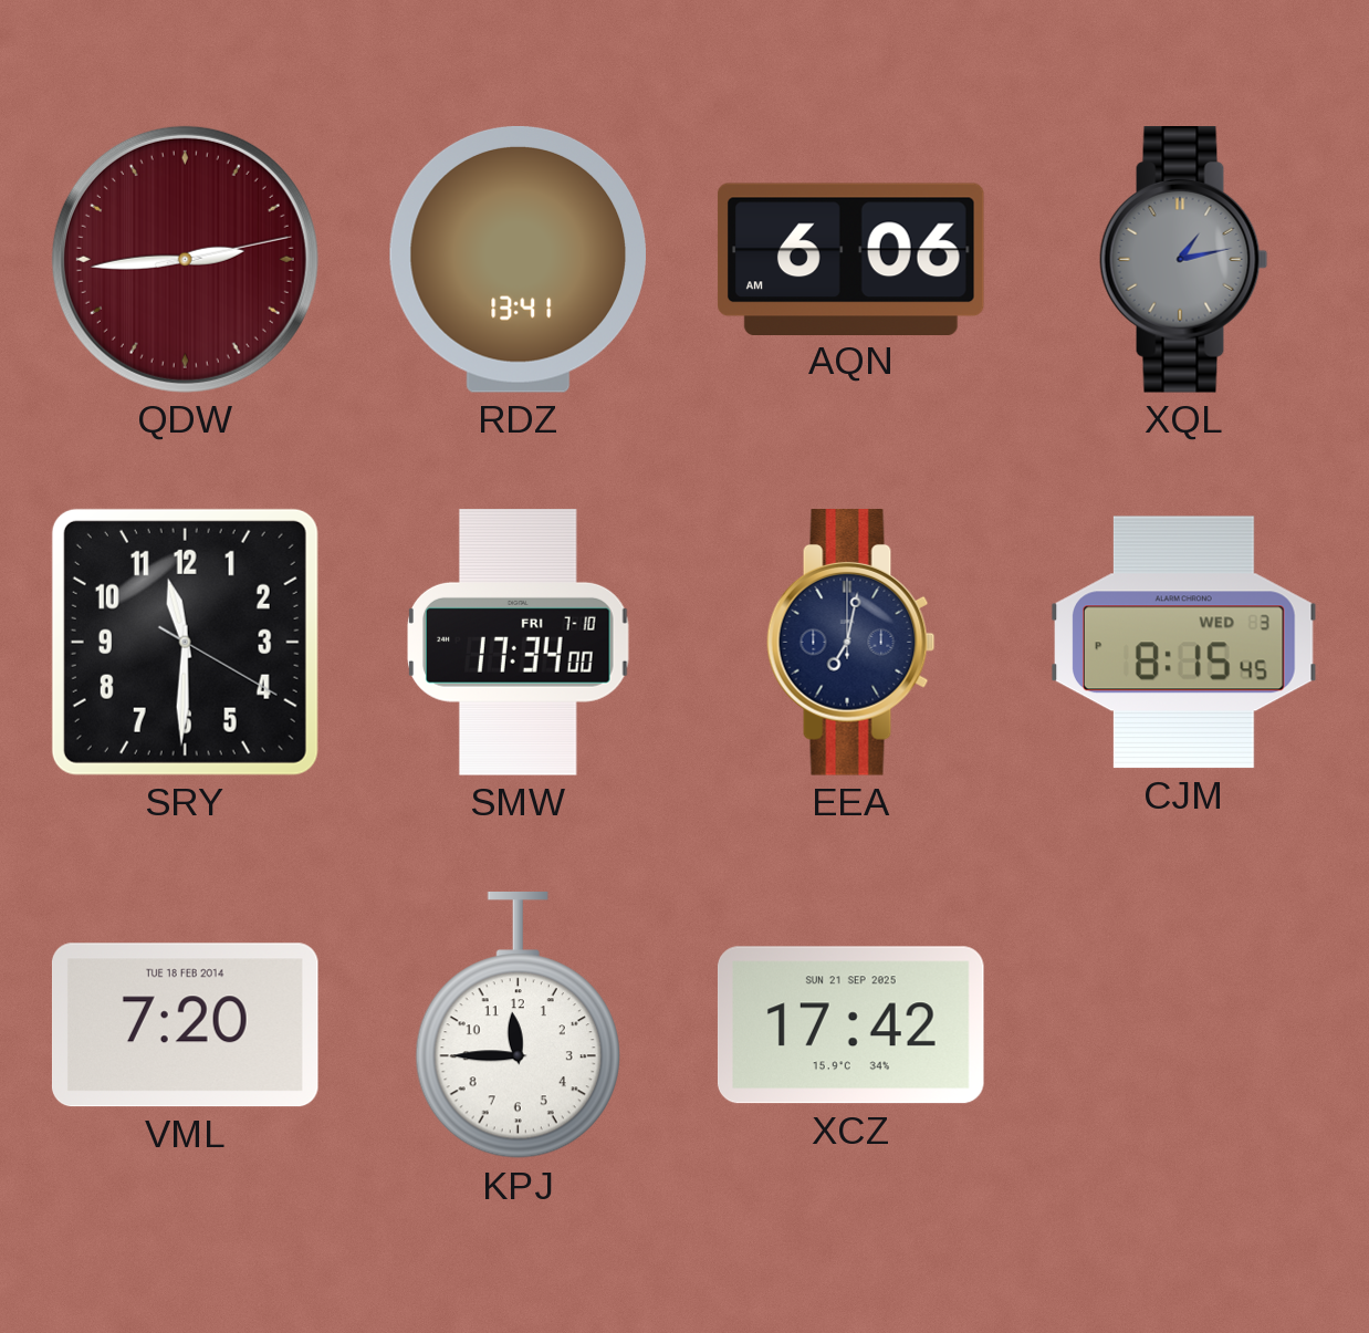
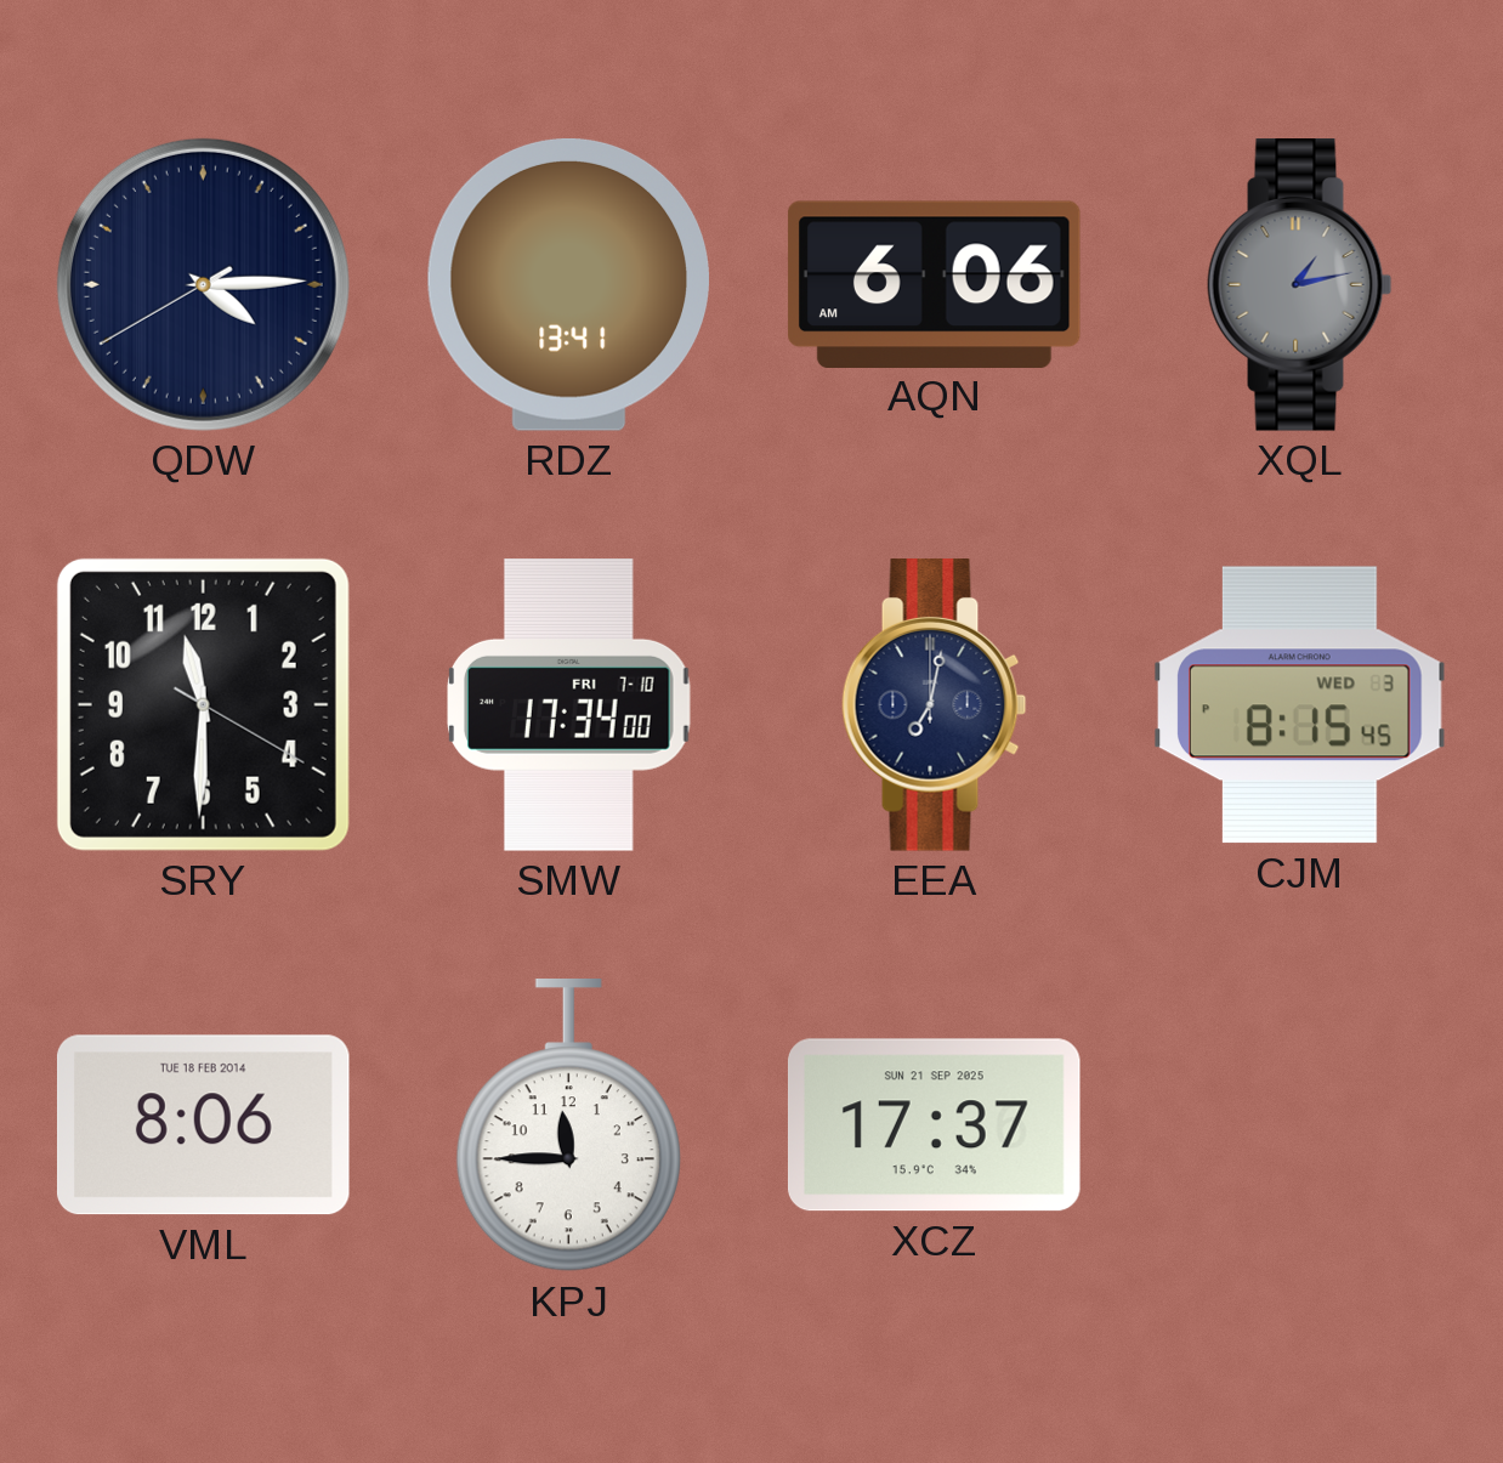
QDW: 2:44 -> 4:14 (203, 284)
QDW dial: burgundy -> navy (203, 284)
VML: 7:20 -> 8:06 (203, 1125)
XCZ: 17:42 -> 17:37 (935, 1125)
